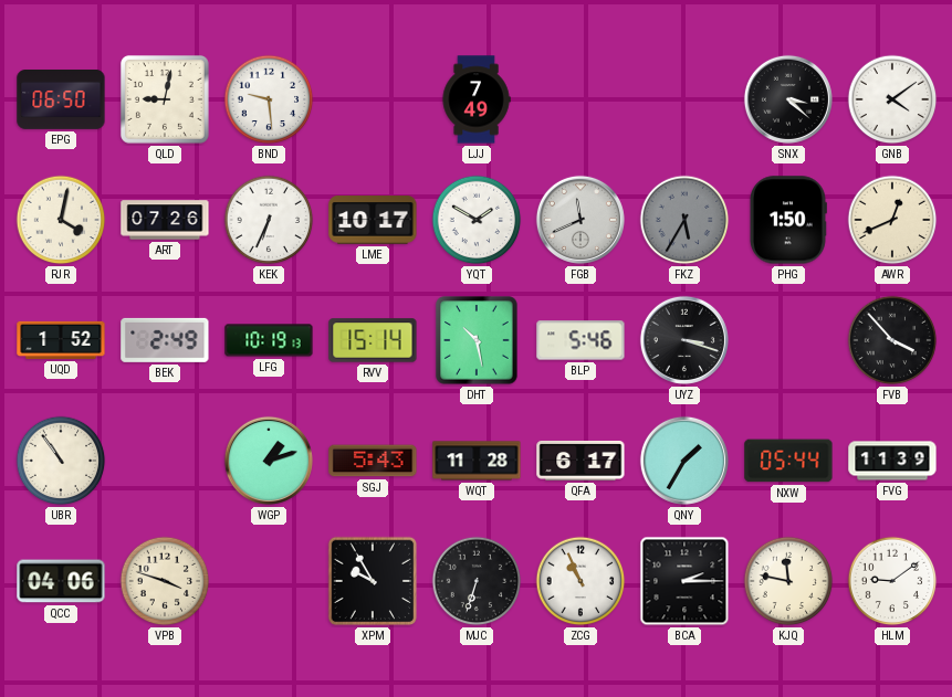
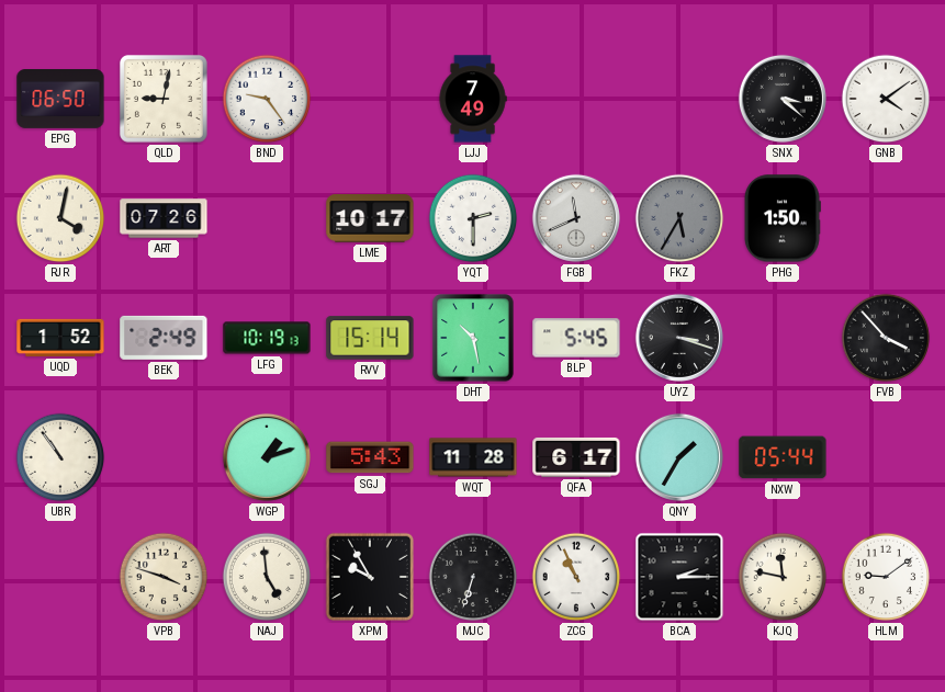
BND: 9:29 -> 9:24 (267, 99)
KEK: 6:34 -> none (269, 220)
YQT: 1:50 -> 2:30 (473, 218)
AWR: 12:41 -> none (892, 220)
BLP: 5:46 -> 5:45 (576, 338)
FVG: 11:39 -> none (892, 461)
QCC: 04:06 -> none (61, 581)
NAJ: none -> 4:59 (267, 577)
